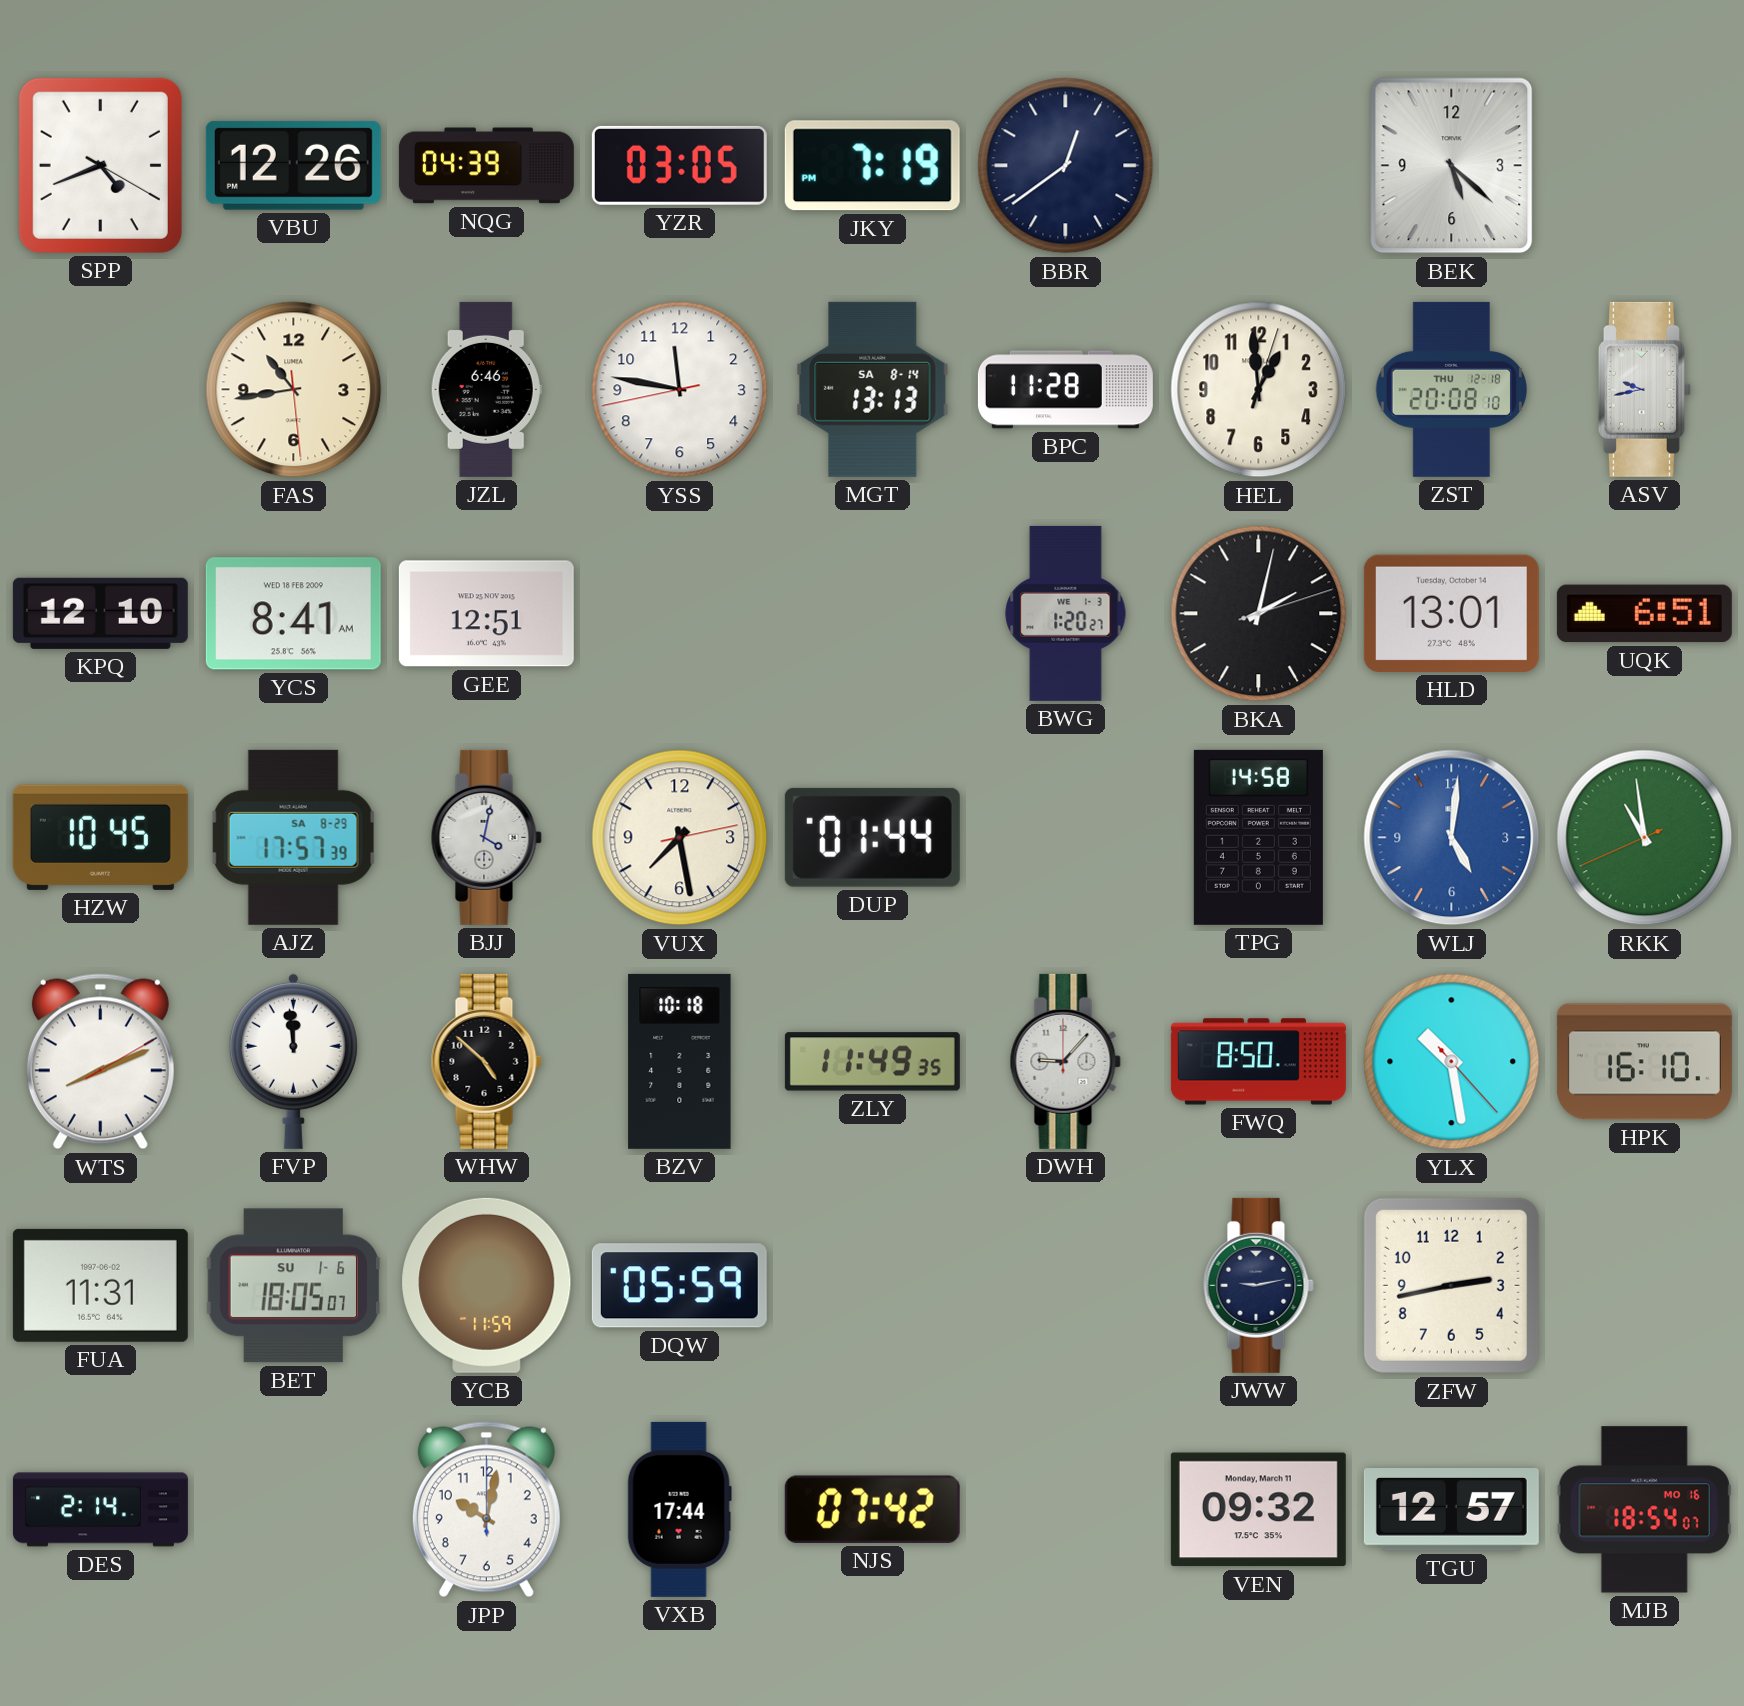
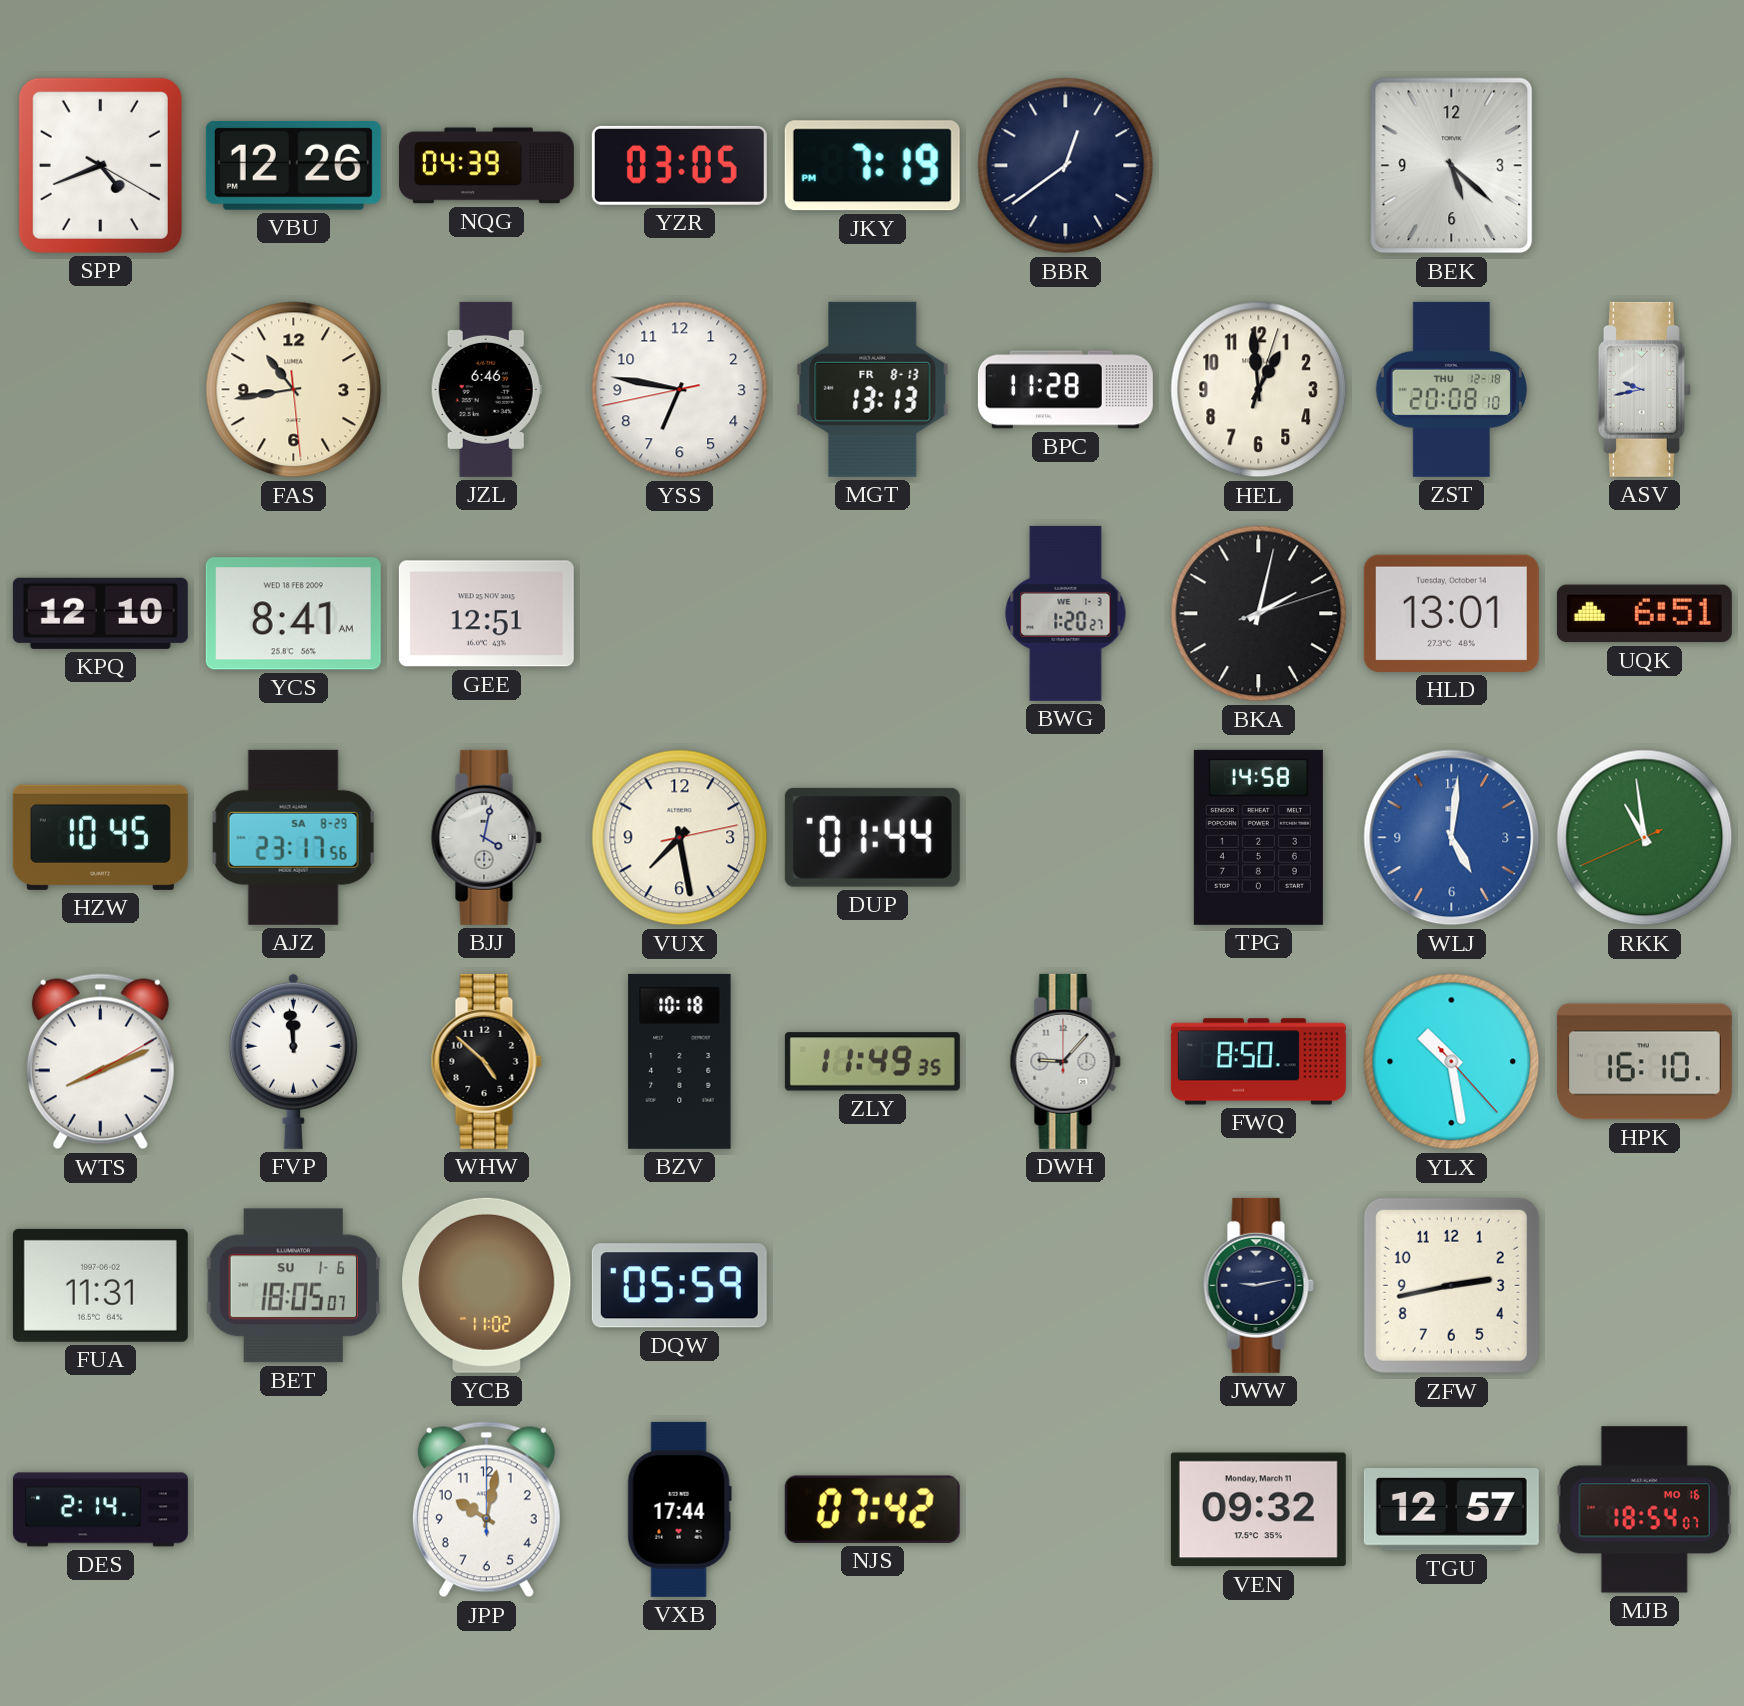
YSS: 11:46 -> 6:46 (680, 390)
MGT date: SA 8-14 -> FR 8-13 (873, 389)
AJZ: 17:57 -> 23:17 (293, 837)
YCB: 11:59 -> 11:02 (487, 1285)
